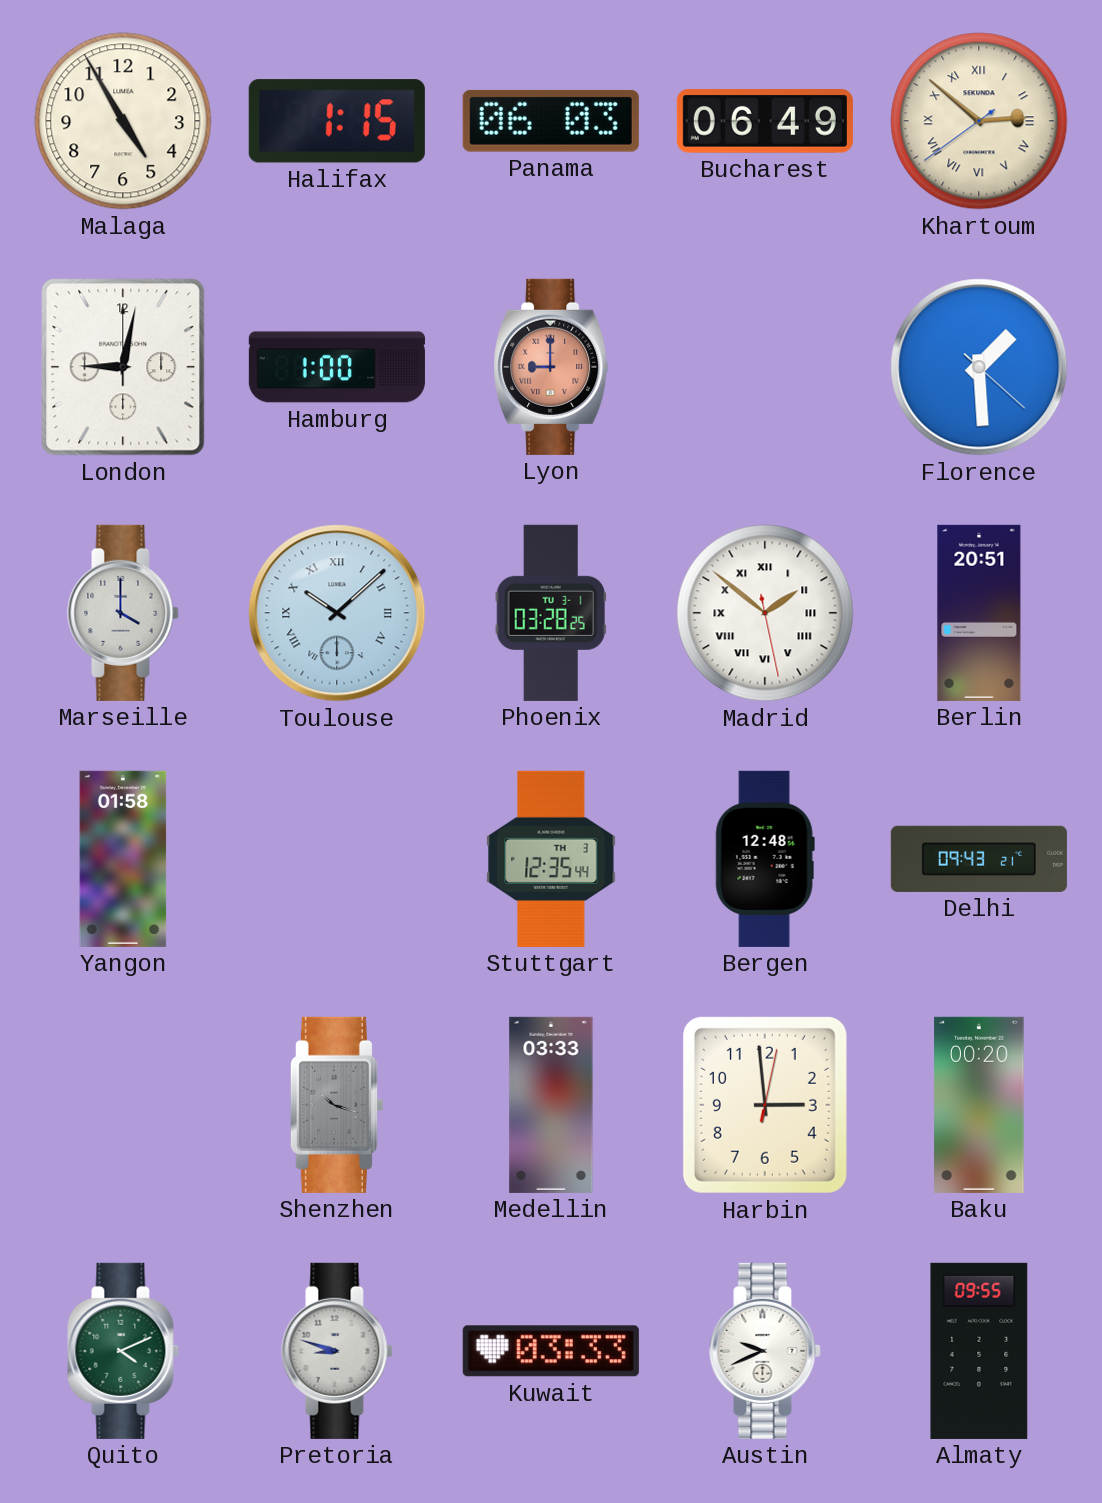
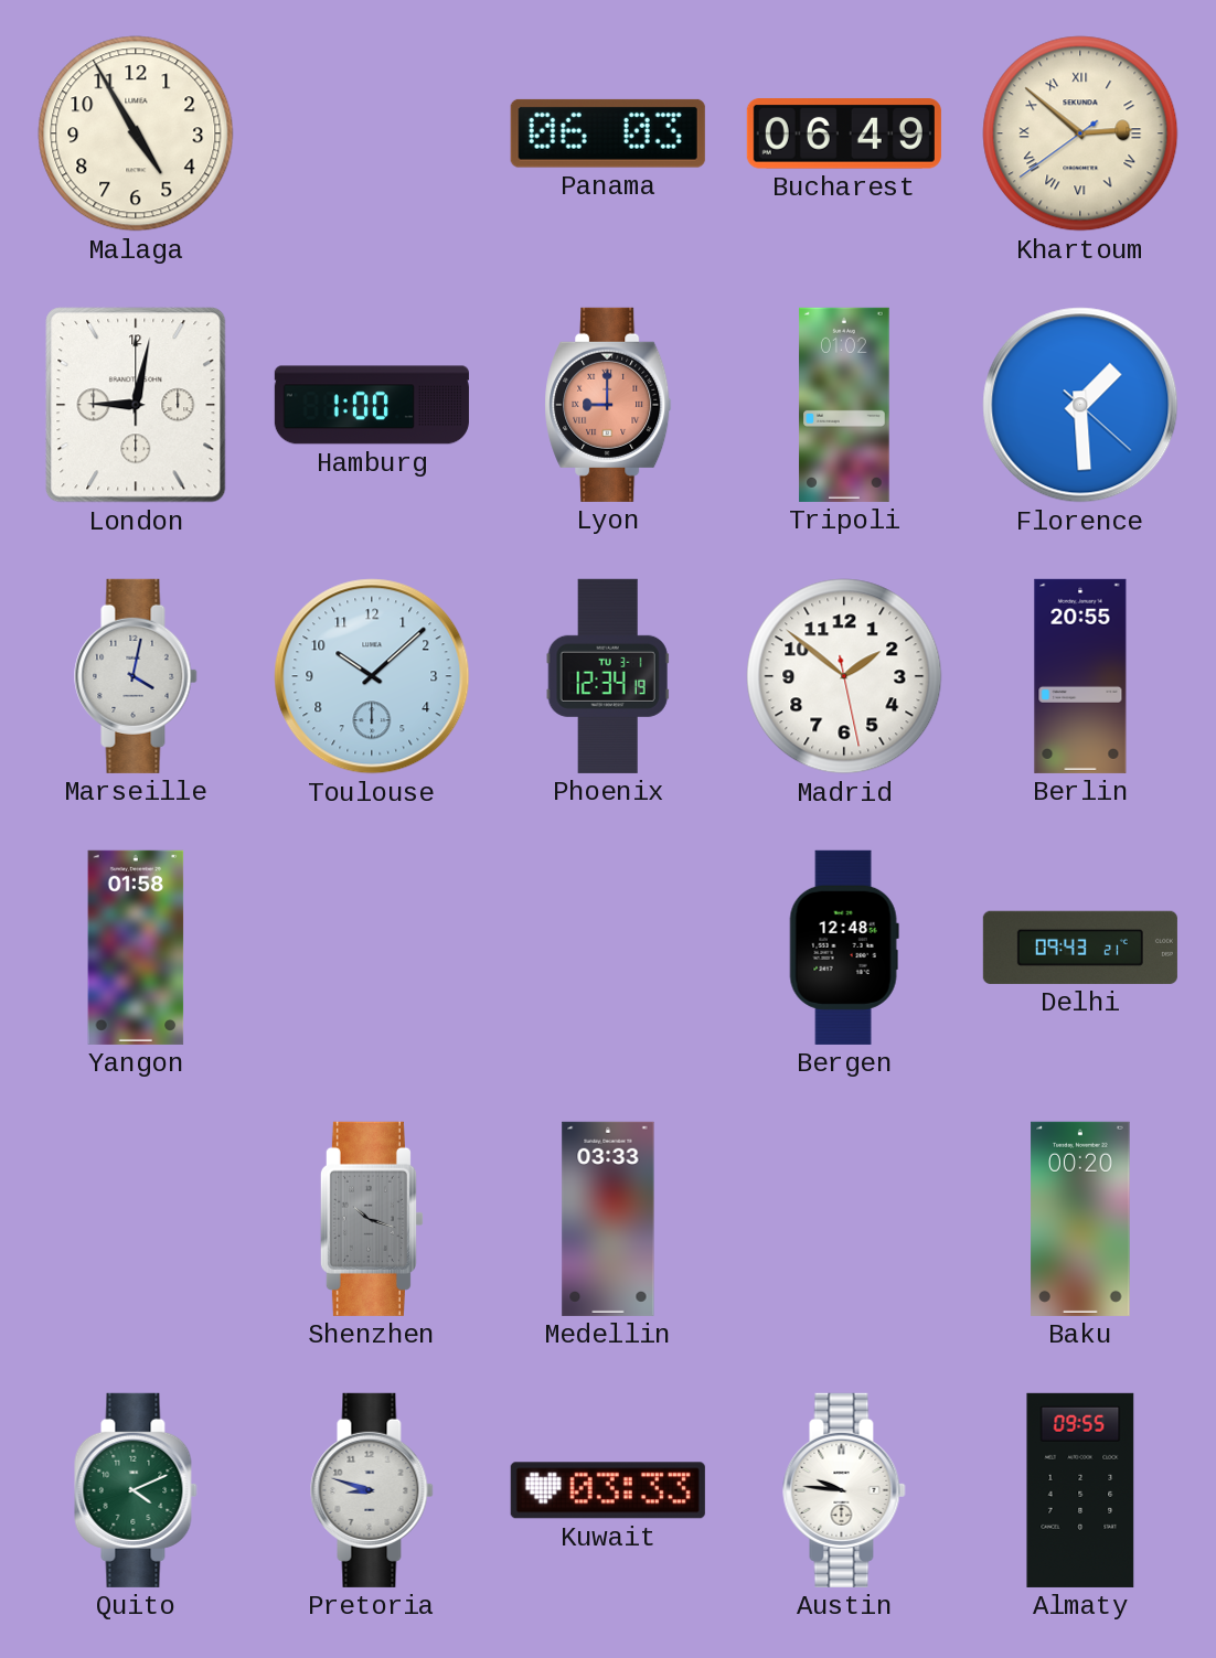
Halifax: 1:15 -> none (337, 121)
Tripoli: none -> 01:02 (844, 405)
Marseille: 4:00 -> 4:02 (136, 676)
Toulouse numerals: Roman -> Arabic (372, 676)
Phoenix: 03:28 -> 12:34 (608, 676)
Madrid numerals: Roman -> Arabic (844, 676)
Berlin: 20:51 -> 20:55 (1080, 676)
Stuttgart: 12:35 -> none (551, 859)
Harbin: 2:59 -> none (765, 1105)
Austin: 9:41 -> 9:46 (844, 1490)
